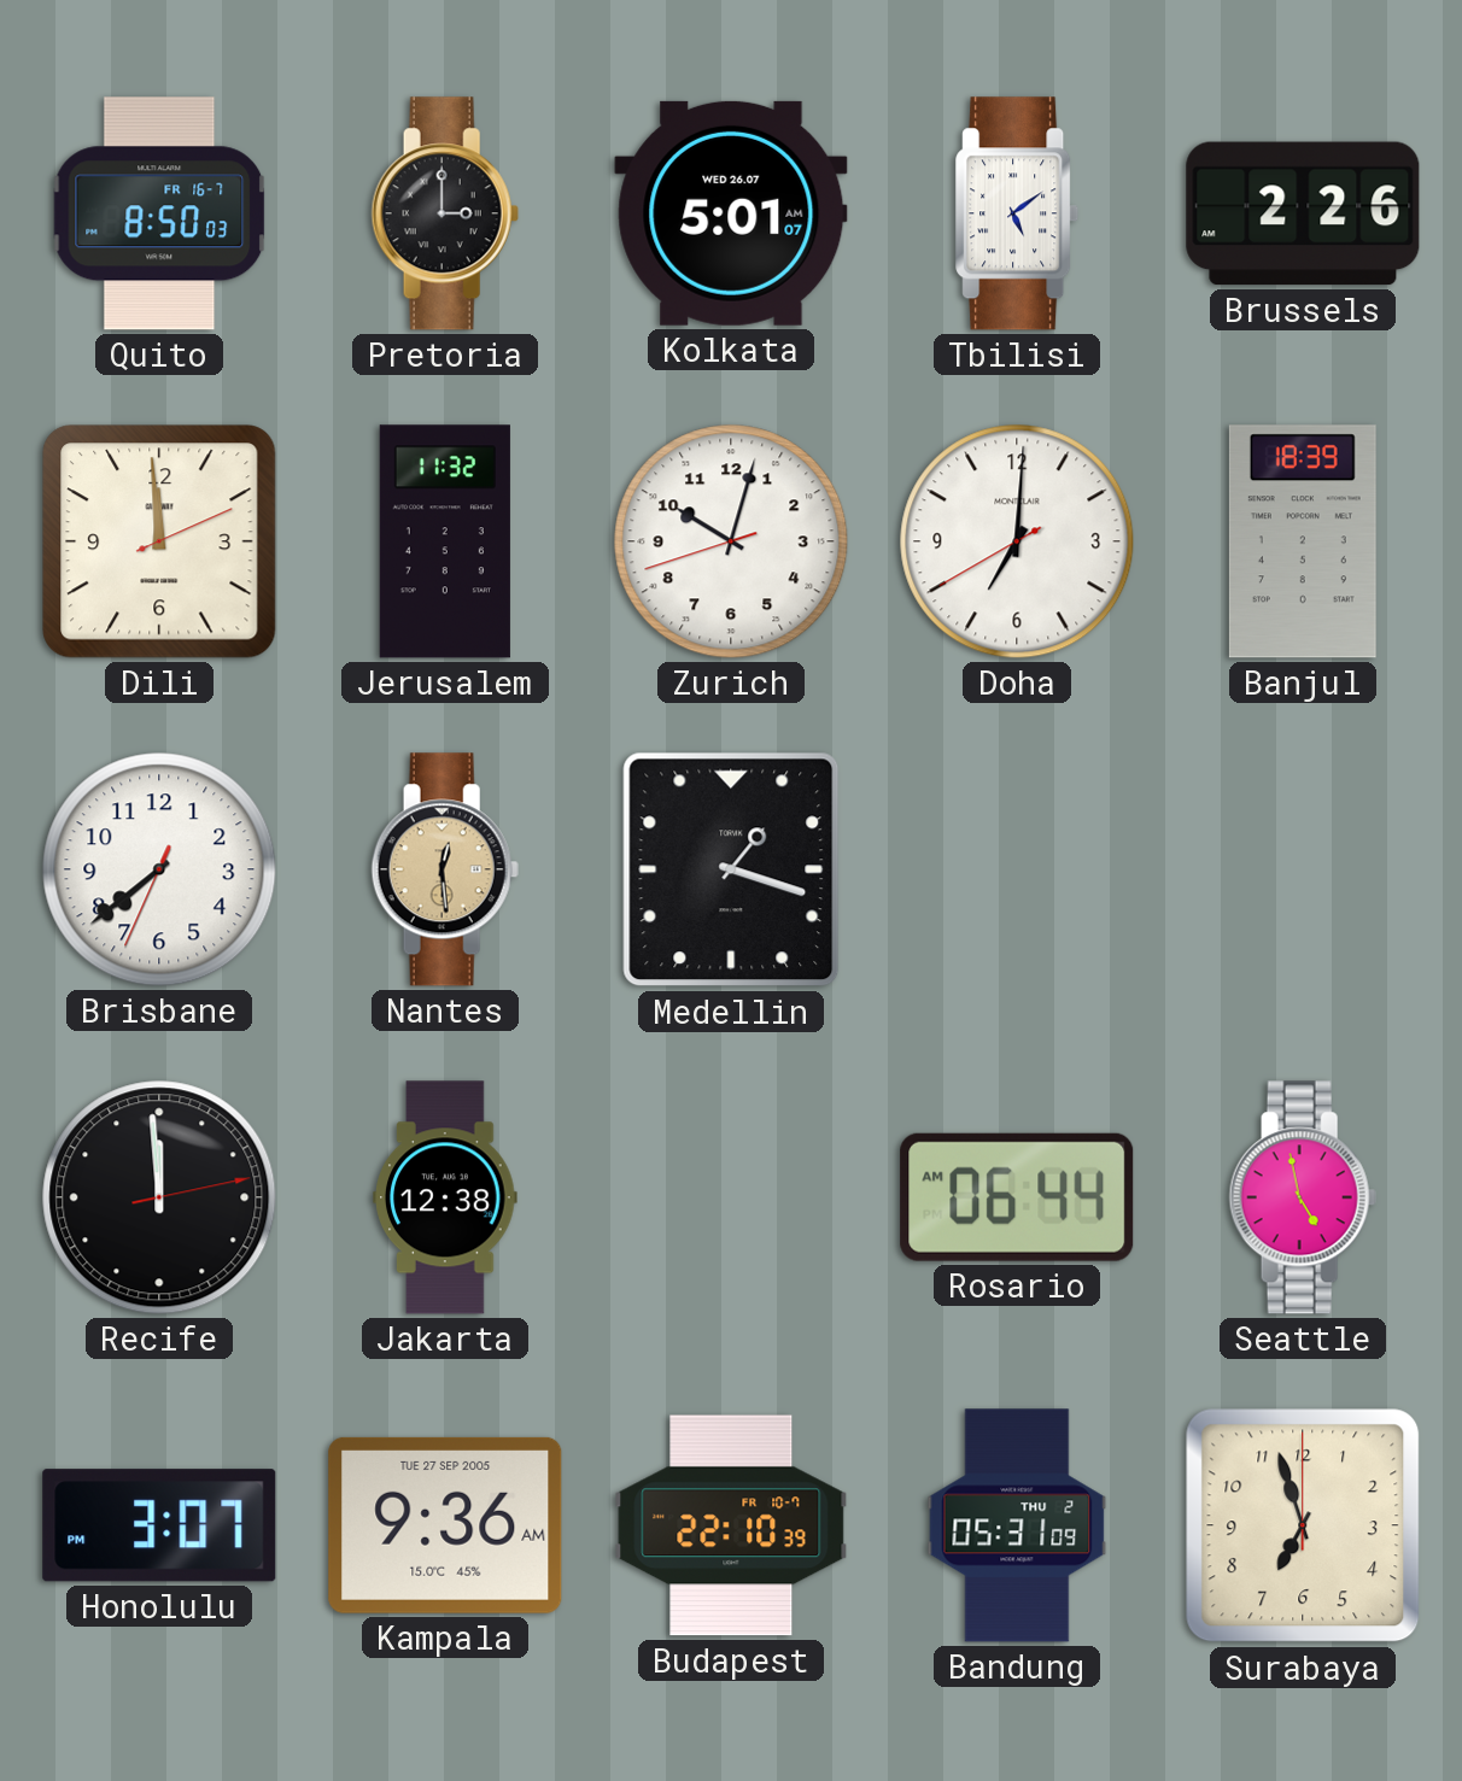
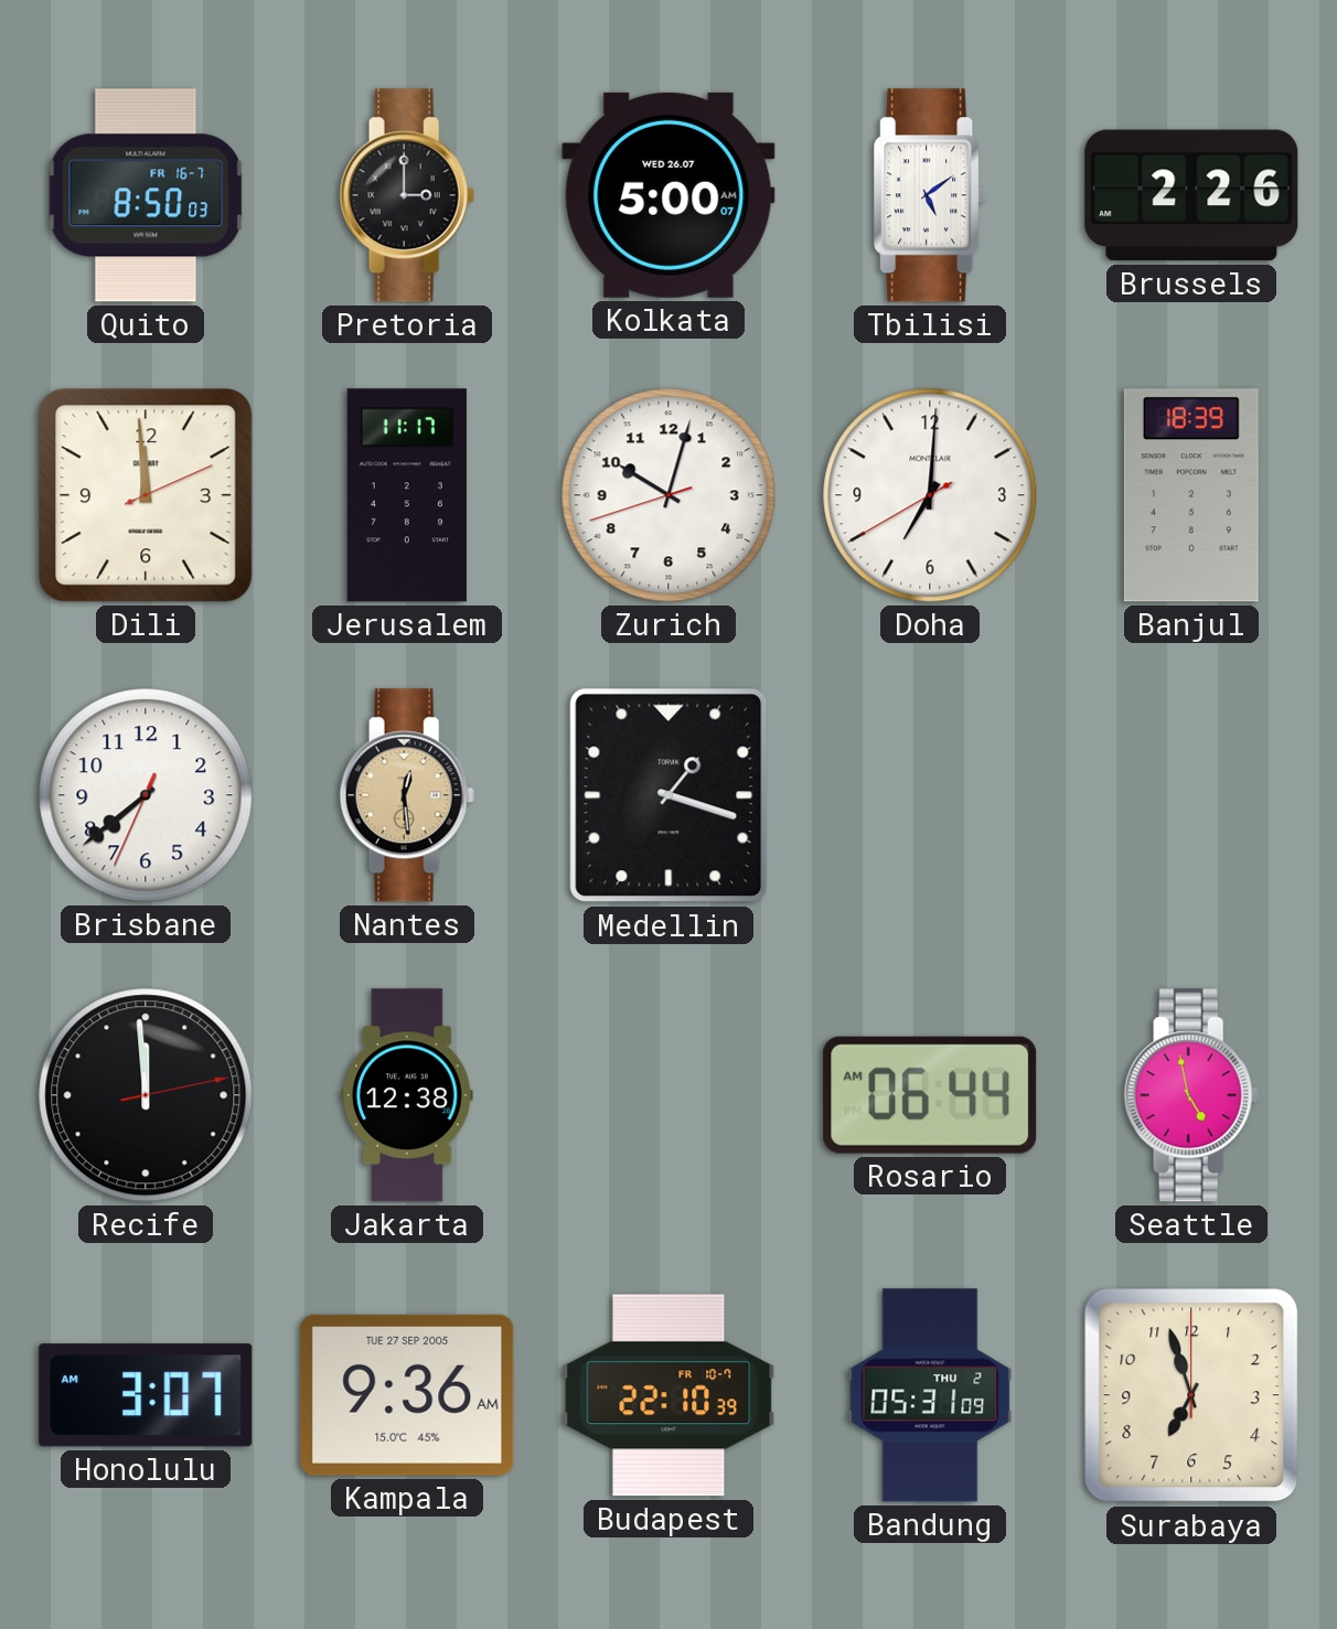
Kolkata: 5:01 -> 5:00 (668, 195)
Jerusalem: 11:32 -> 11:17 (407, 495)
Honolulu: 3:07 PM -> 3:07 AM (146, 1395)
